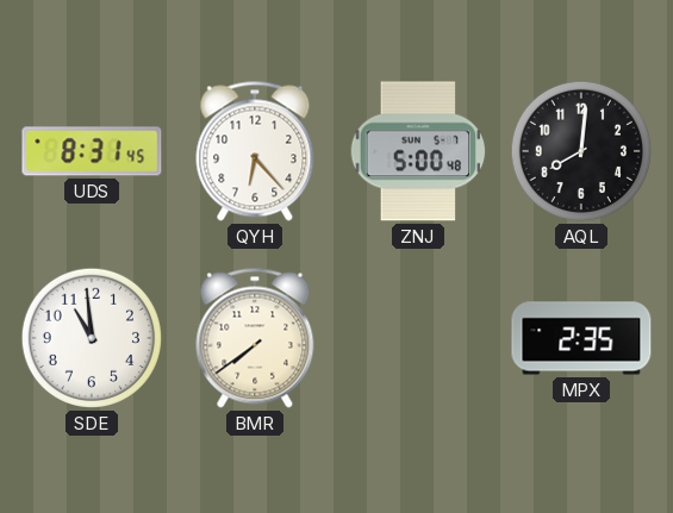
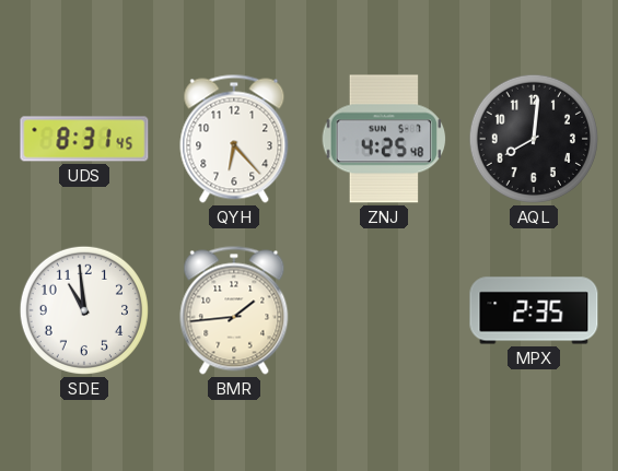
ZNJ: 5:00 -> 4:25 (384, 139)
BMR: 7:39 -> 1:44 (234, 310)
